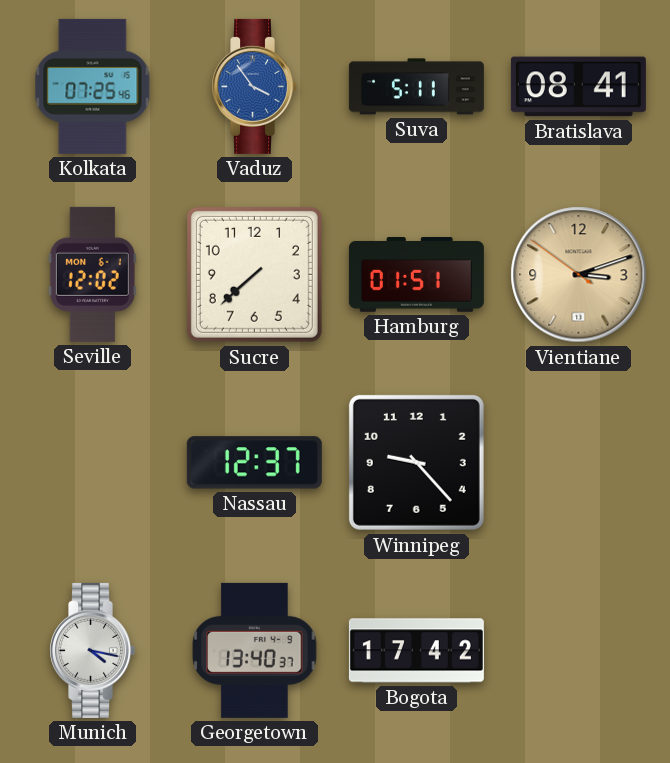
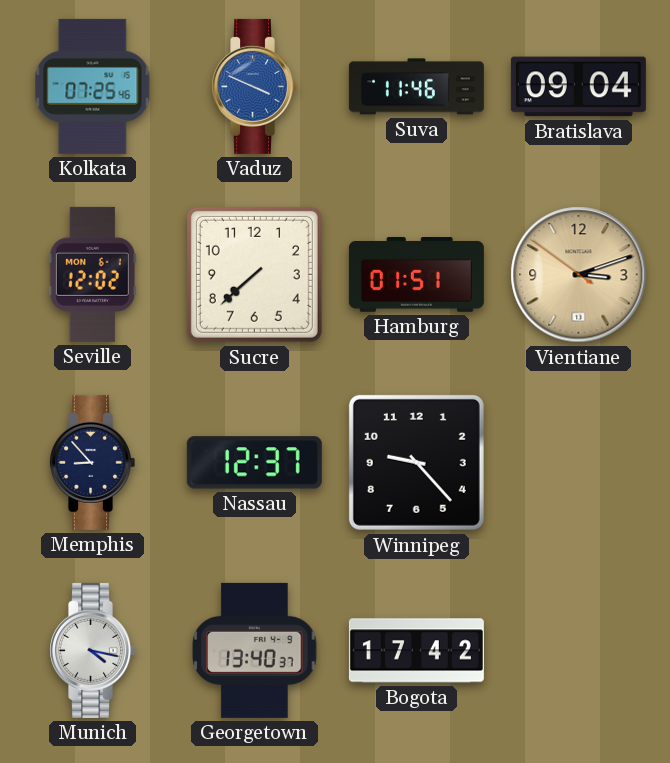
Vaduz: 3:54 -> 3:49 (254, 86)
Suva: 5:11 -> 11:46 (416, 87)
Bratislava: 08:41 -> 09:04 (578, 87)
Memphis: none -> 8:53 (92, 462)
